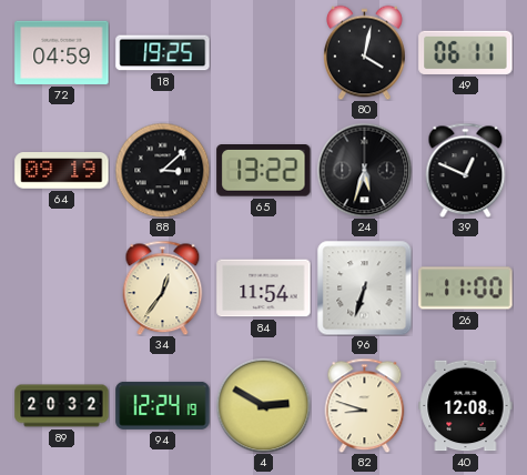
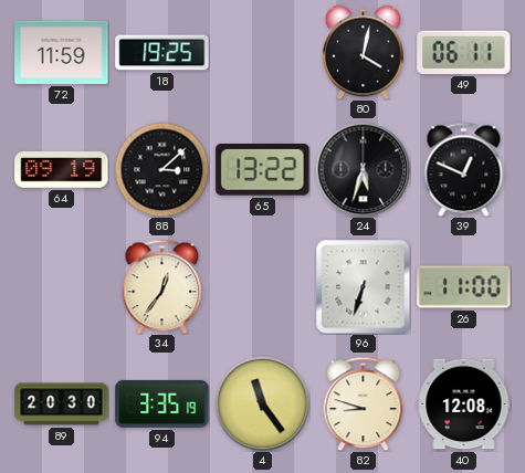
72: 04:59 -> 11:59 (62, 52)
84: 11:54 -> none (264, 289)
89: 20:32 -> 20:30 (62, 404)
94: 12:24 -> 3:35 (162, 403)
4: 2:50 -> 11:24 (262, 403)
